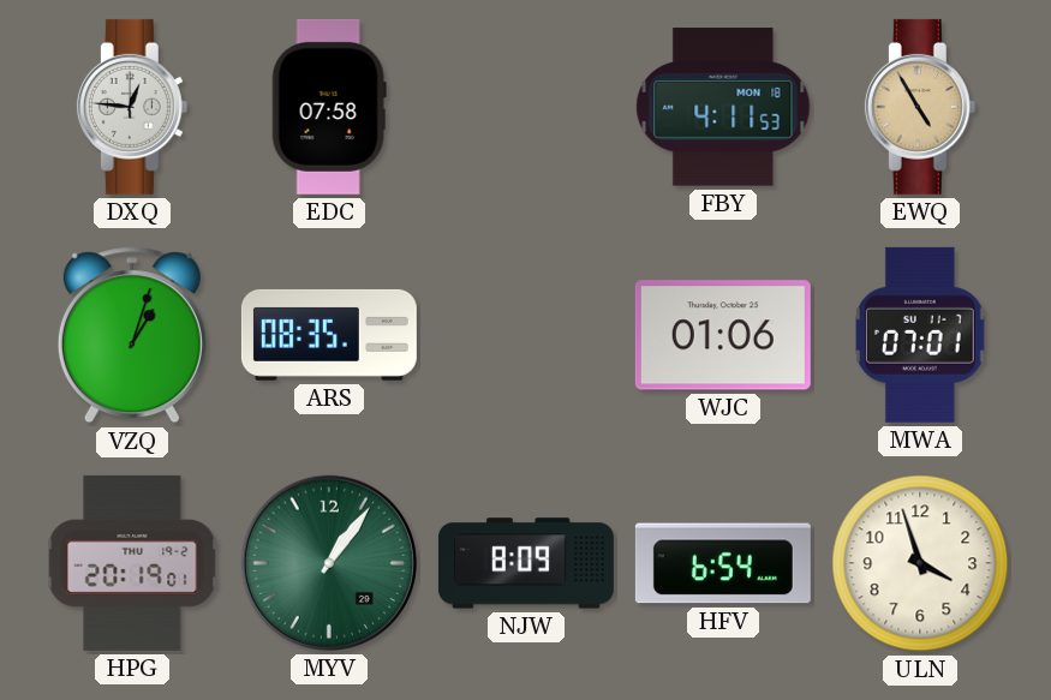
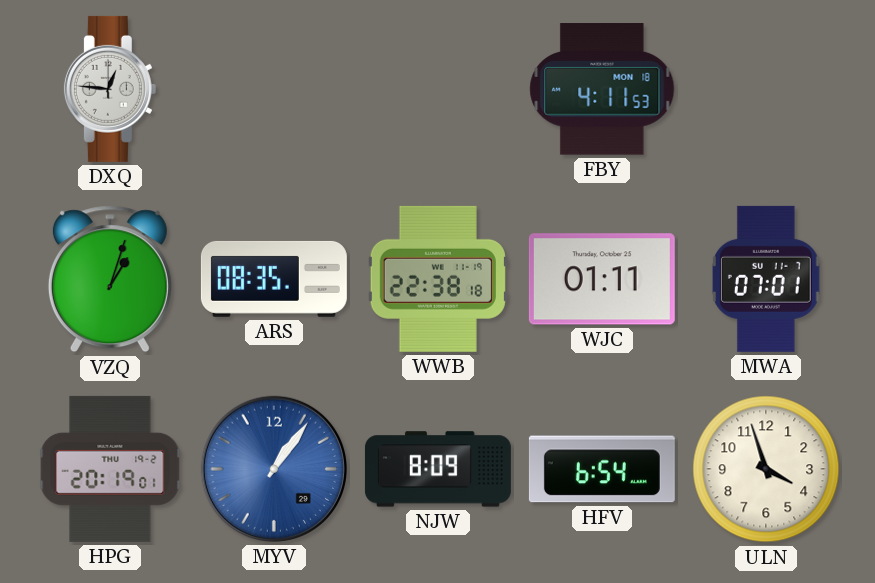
EDC: 07:58 -> none (329, 107)
EWQ: 4:55 -> none (920, 107)
WWB: none -> 22:38 (438, 279)
WJC: 01:06 -> 01:11 (602, 279)
MYV dial: green -> blue (274, 469)
